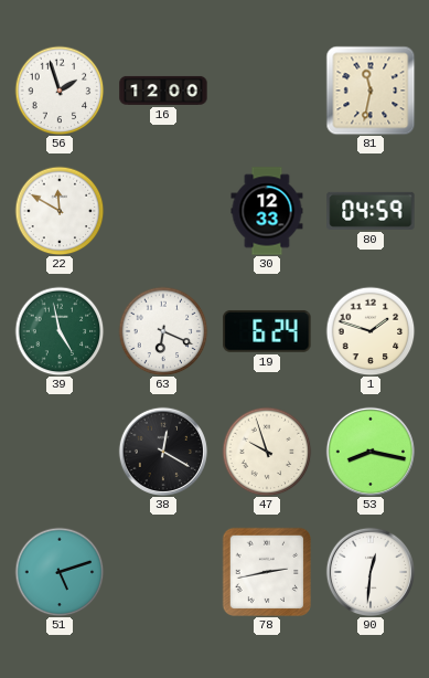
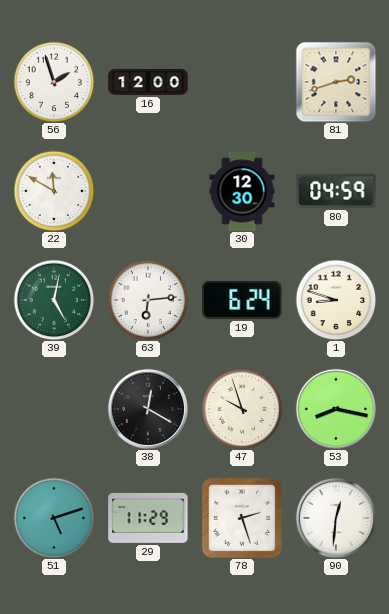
81: 11:32 -> 2:42 (336, 82)
30: 12:33 -> 12:30 (242, 191)
39: 4:58 -> 5:02 (54, 300)
63: 6:19 -> 6:14 (148, 300)
1: 1:48 -> 8:48 (336, 300)
29: none -> 11:29 (148, 518)
78: 2:43 -> 2:27 (241, 517)
